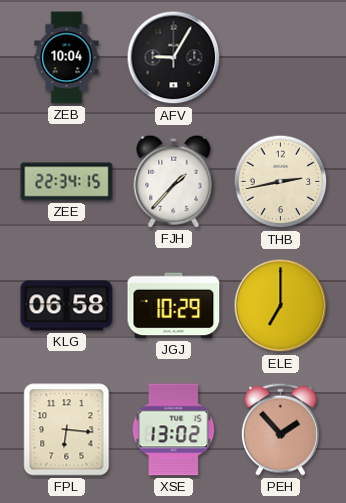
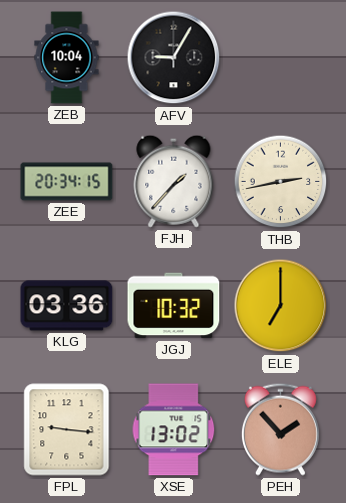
ZEE: 22:34 -> 20:34 (67, 182)
KLG: 06:58 -> 03:36 (67, 306)
JGJ: 10:29 -> 10:32 (174, 306)
FPL: 6:16 -> 9:16 (67, 430)
